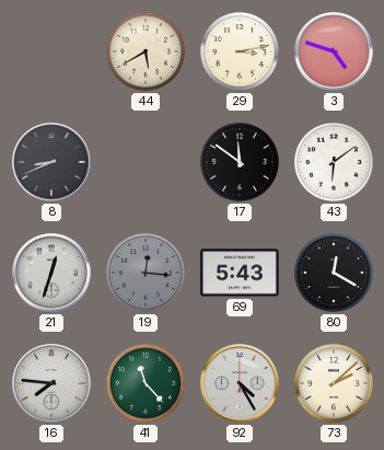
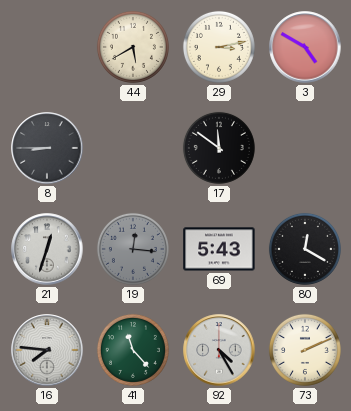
3: 4:48 -> 4:50 (305, 47)
8: 8:41 -> 8:45 (47, 148)
43: 6:09 -> none (334, 162)
73: 2:08 -> 2:11 (305, 350)
